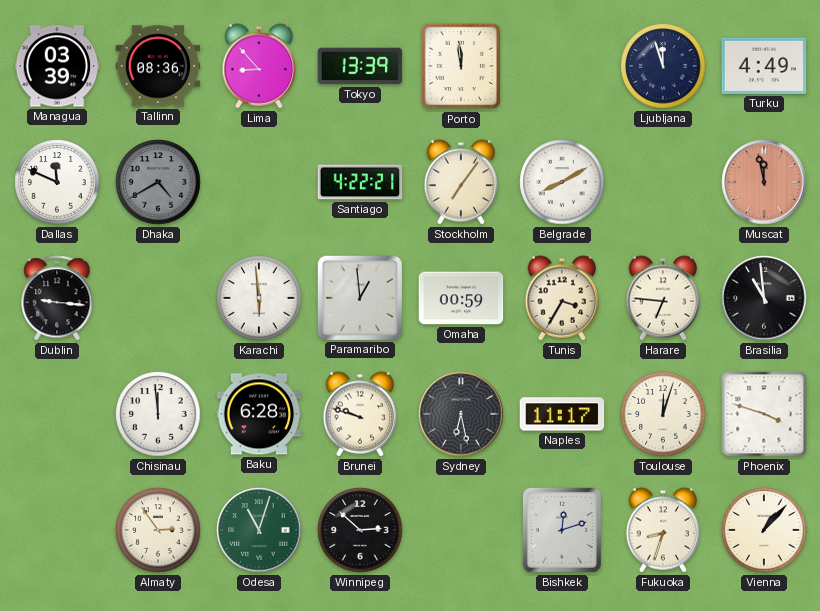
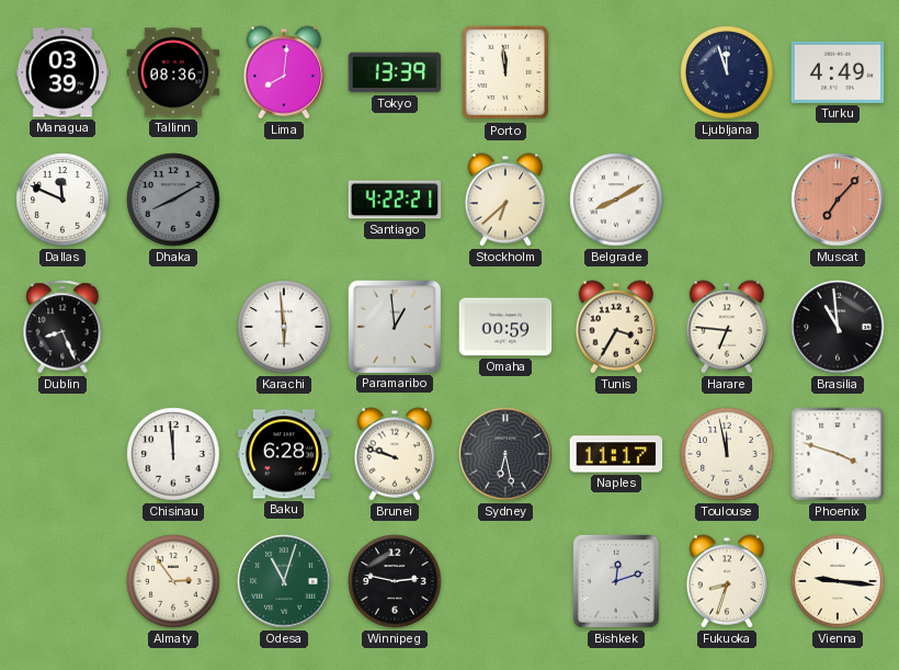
Lima: 8:53 -> 8:01 (284, 72)
Dhaka: 4:40 -> 8:10 (173, 200)
Stockholm: 7:06 -> 6:38 (505, 200)
Muscat: 11:58 -> 7:07 (838, 200)
Dublin: 9:16 -> 8:26 (62, 327)
Toulouse: 12:03 -> 11:58 (727, 454)
Winnipeg: 2:52 -> 2:47 (395, 581)
Vienna: 1:07 -> 9:16 (838, 581)
